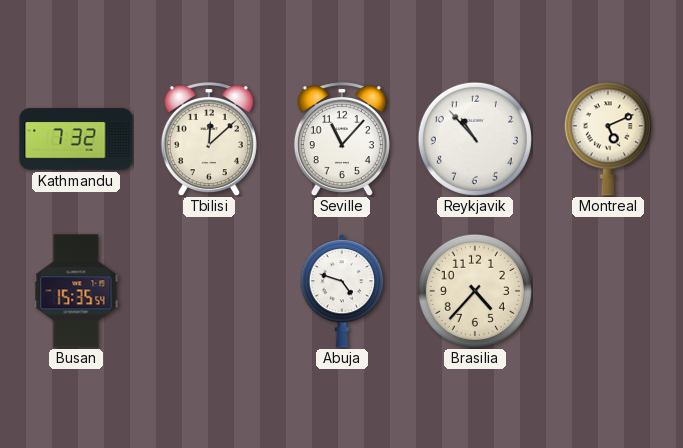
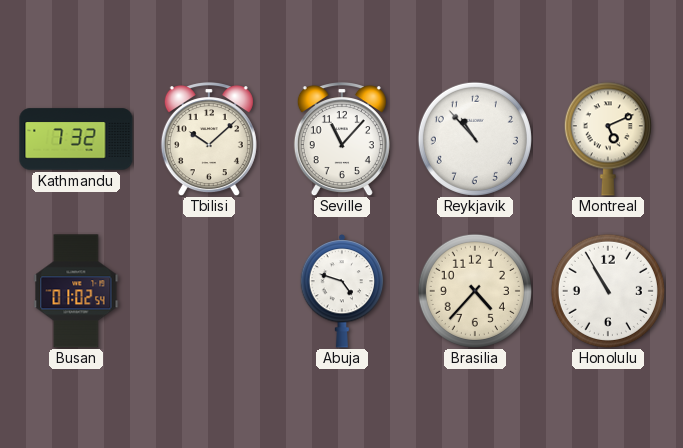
Tbilisi: 12:08 -> 10:08 (209, 139)
Busan: 15:35 -> 01:02 (76, 291)
Honolulu: none -> 10:55 (608, 291)
